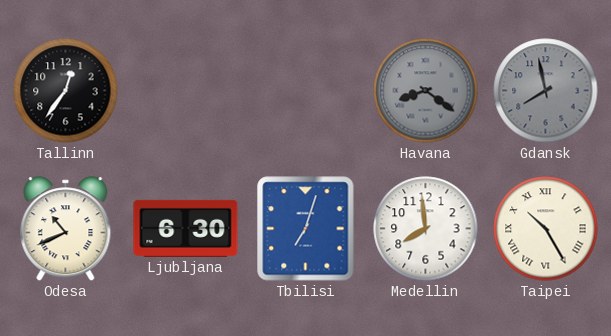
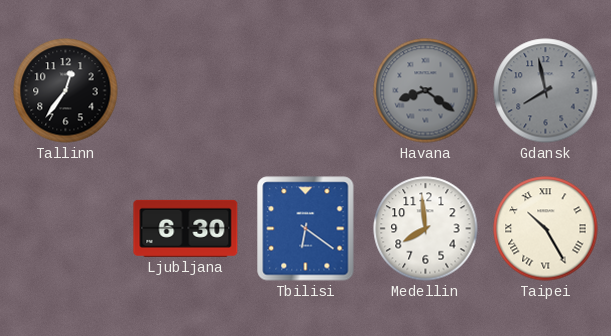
Odesa: 10:41 -> none (66, 229)
Tbilisi: 7:03 -> 6:21 (306, 229)
